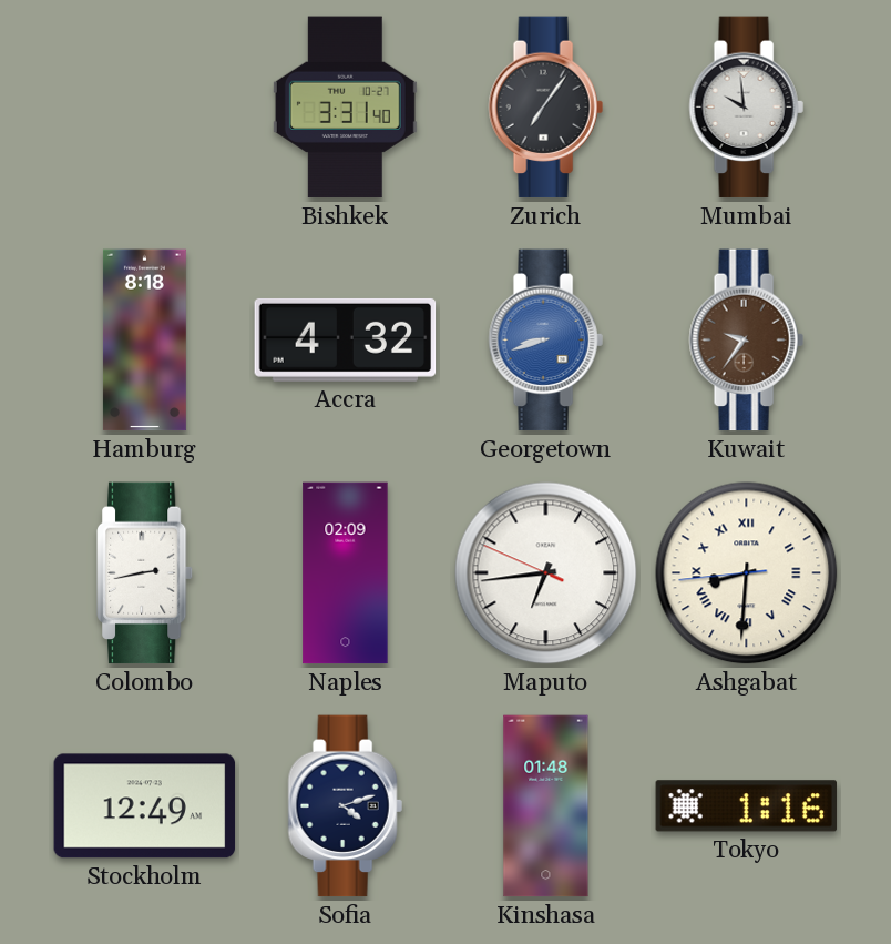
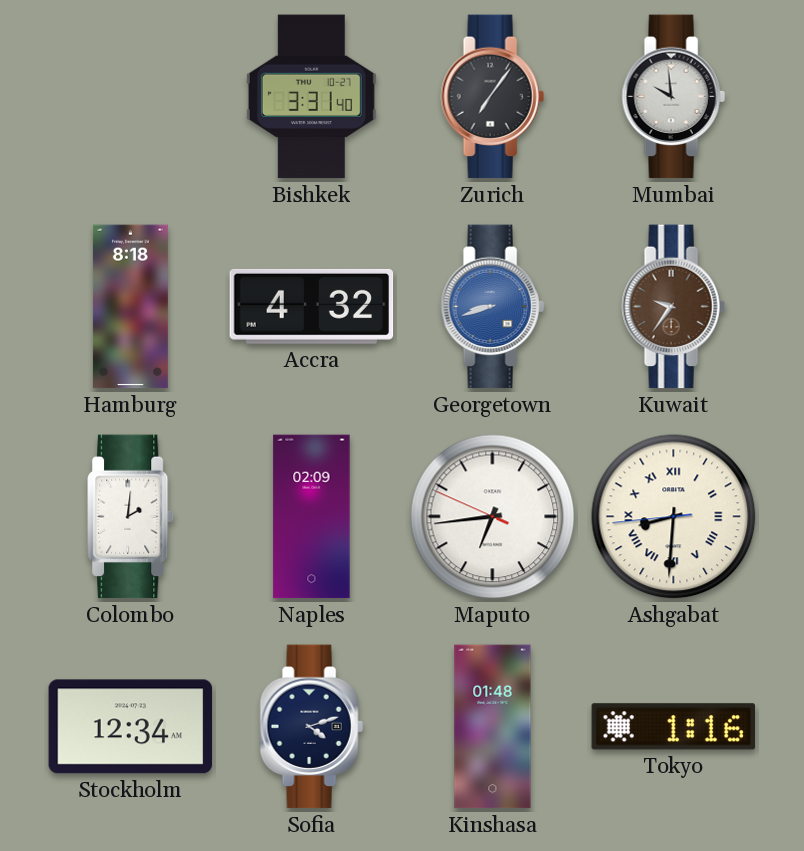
Colombo: 2:43 -> 2:01 (132, 517)
Stockholm: 12:49 -> 12:34 (131, 727)
